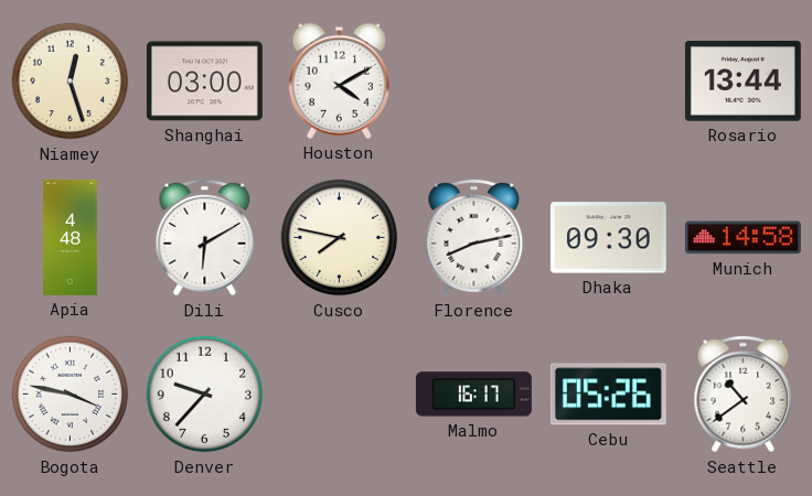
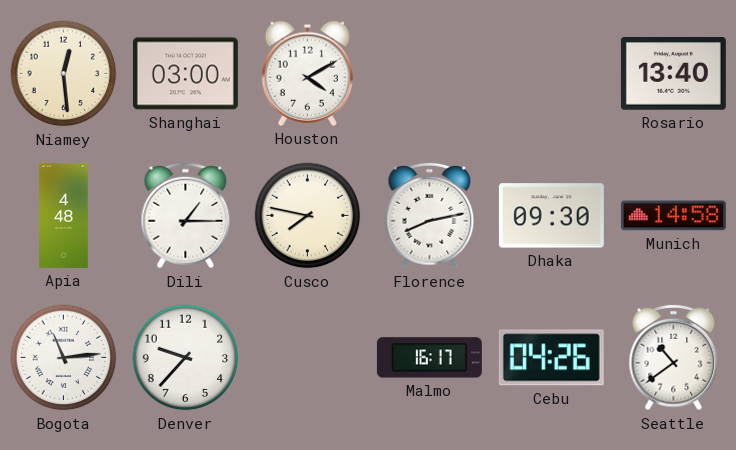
Niamey: 12:27 -> 12:29 (64, 74)
Rosario: 13:44 -> 13:40 (673, 74)
Dili: 6:10 -> 1:15 (186, 216)
Bogota: 3:47 -> 11:14 (64, 358)
Cebu: 05:26 -> 04:26 (551, 358)
